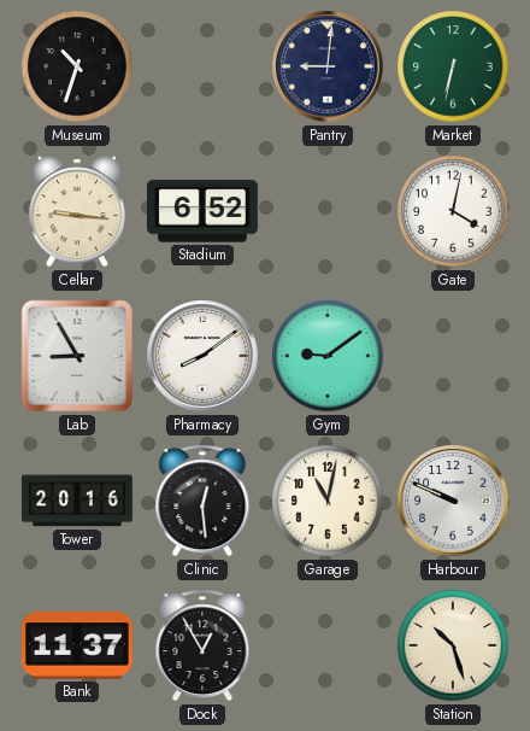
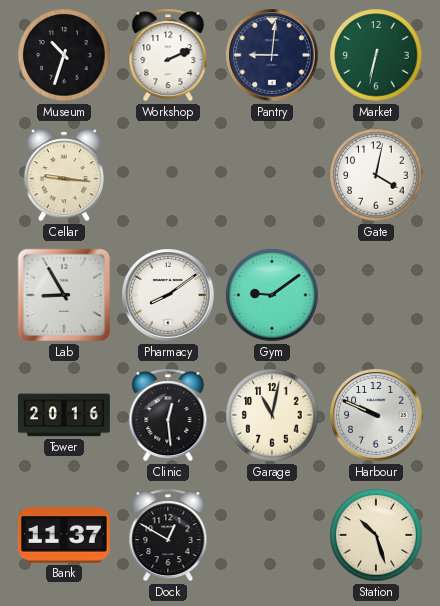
Workshop: none -> 2:11 (168, 55)
Stadium: 6:52 -> none (202, 211)
Dock: 12:55 -> 12:50 (168, 535)
